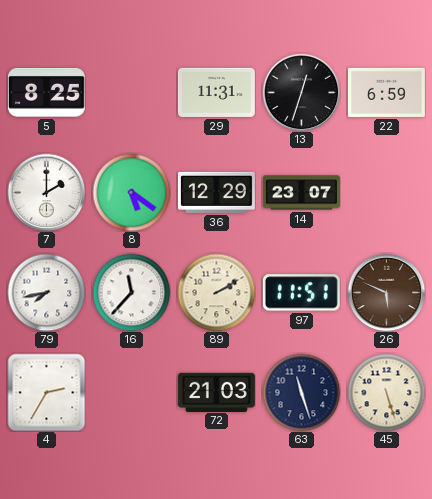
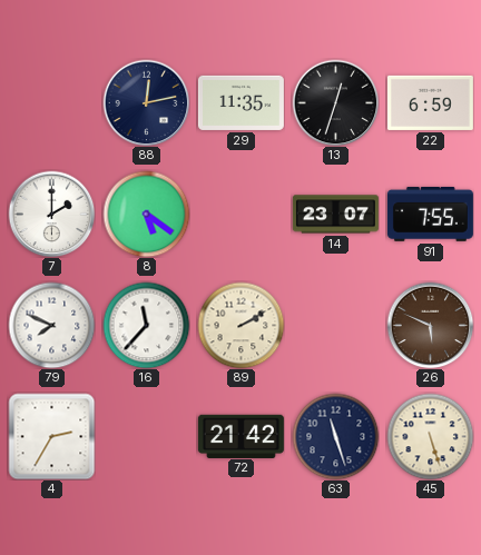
5: 8:25 -> none (46, 92)
88: none -> 12:13 (146, 102)
29: 11:31 -> 11:35 (240, 102)
36: 12:29 -> none (216, 192)
91: none -> 7:55 (430, 214)
79: 7:43 -> 7:49 (51, 325)
97: 11:51 -> none (301, 293)
72: 21:03 -> 21:42 (240, 436)
